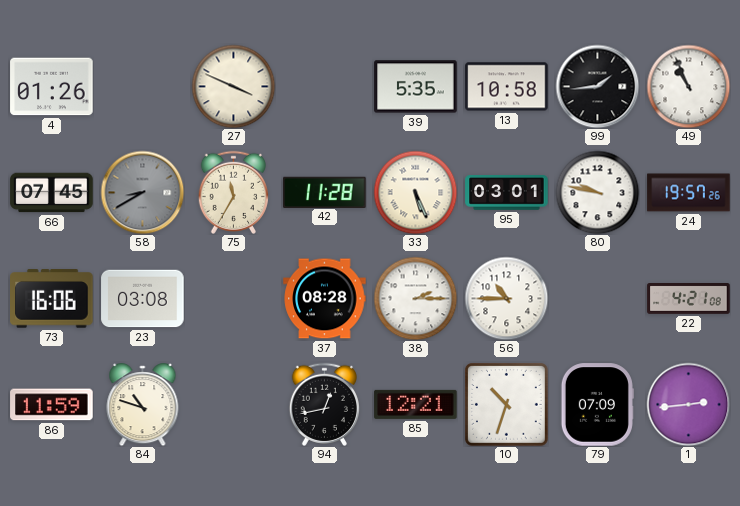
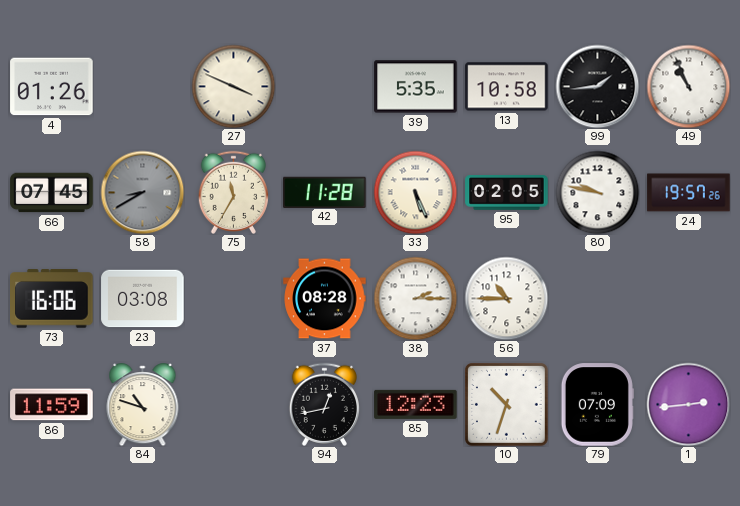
95: 03:01 -> 02:05 (507, 193)
22: 4:21 -> none (689, 299)
85: 12:21 -> 12:23 (416, 404)
